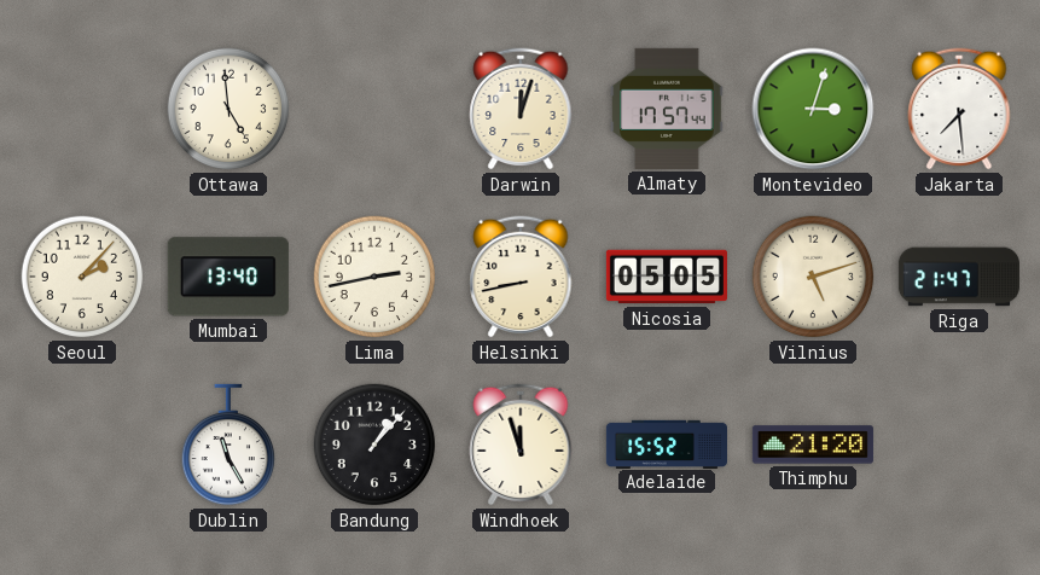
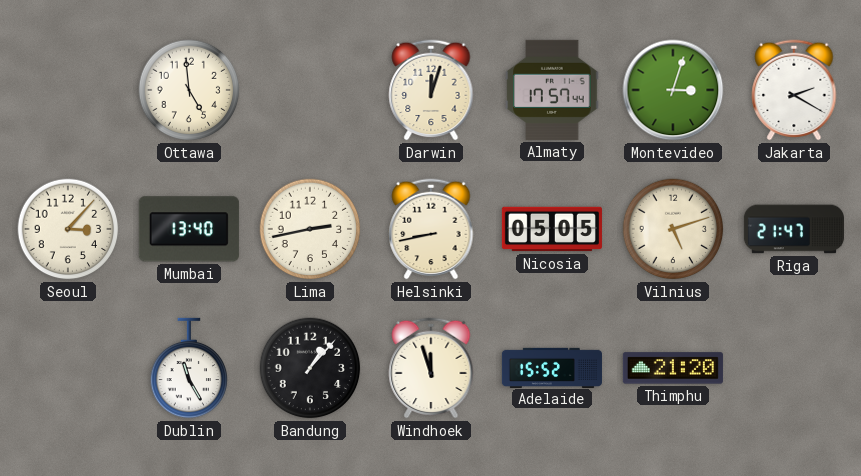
Jakarta: 7:29 -> 2:20 (794, 90)
Seoul: 2:07 -> 3:07 (68, 229)
